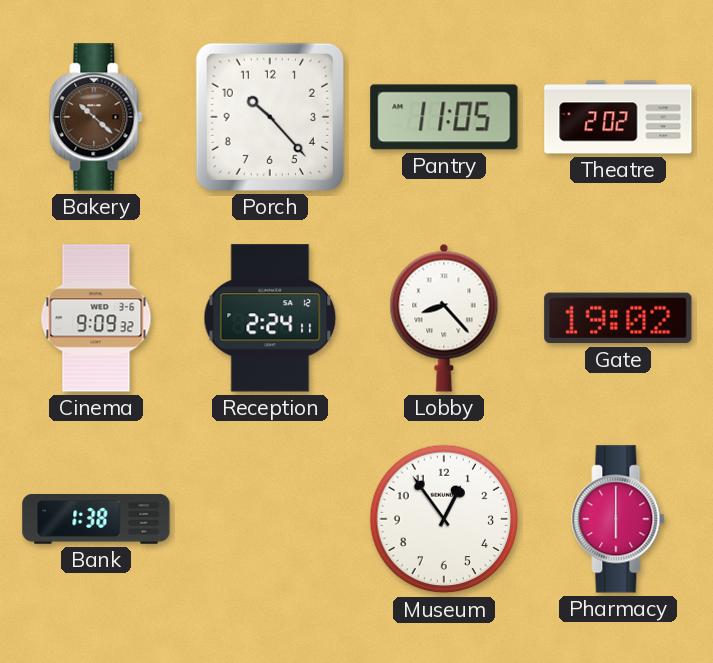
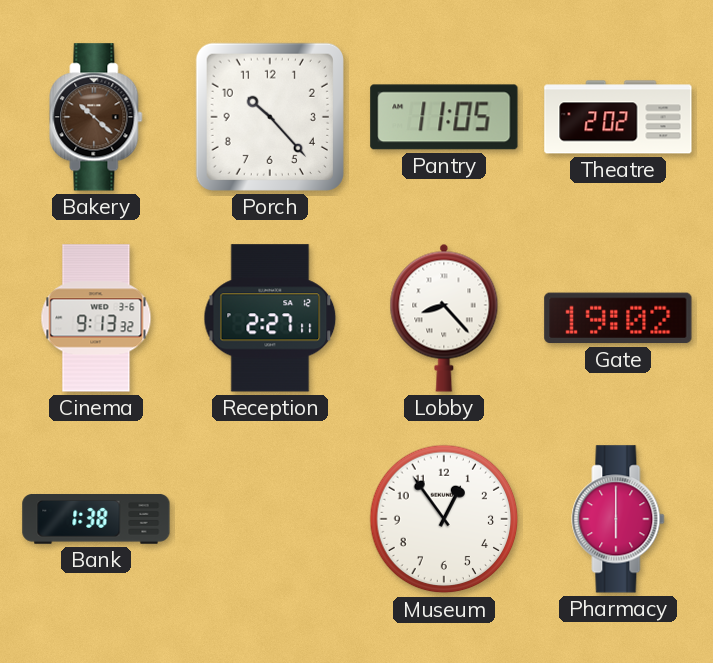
Cinema: 9:09 -> 9:13 (96, 318)
Reception: 2:24 -> 2:27 (270, 318)
